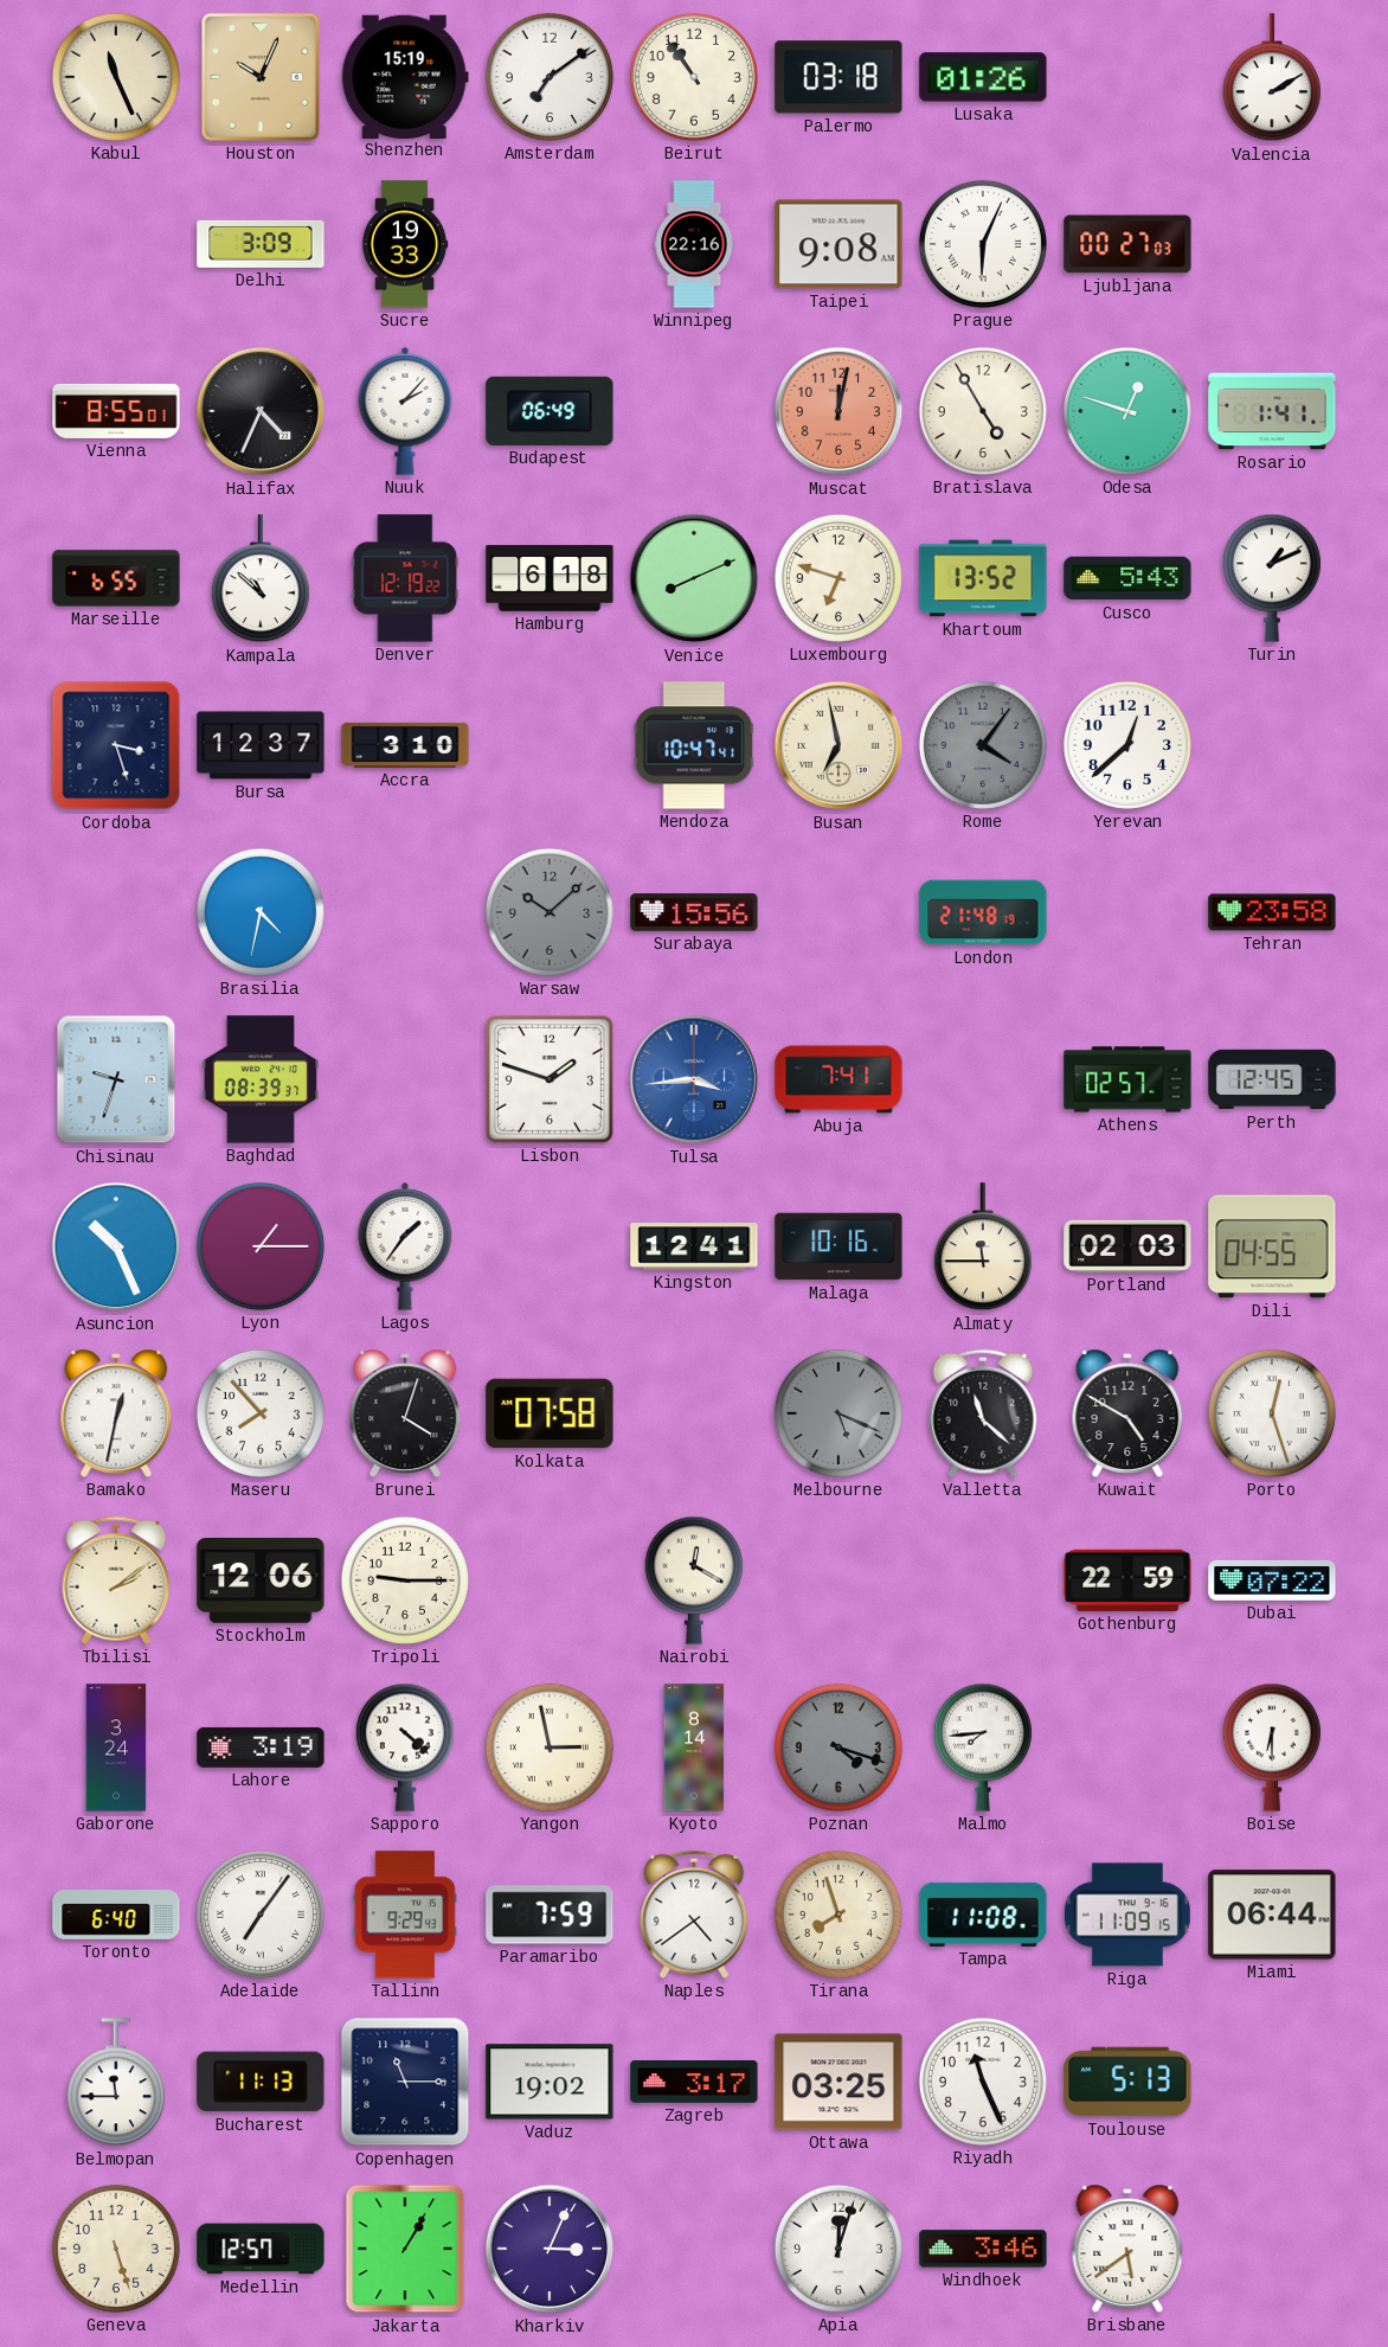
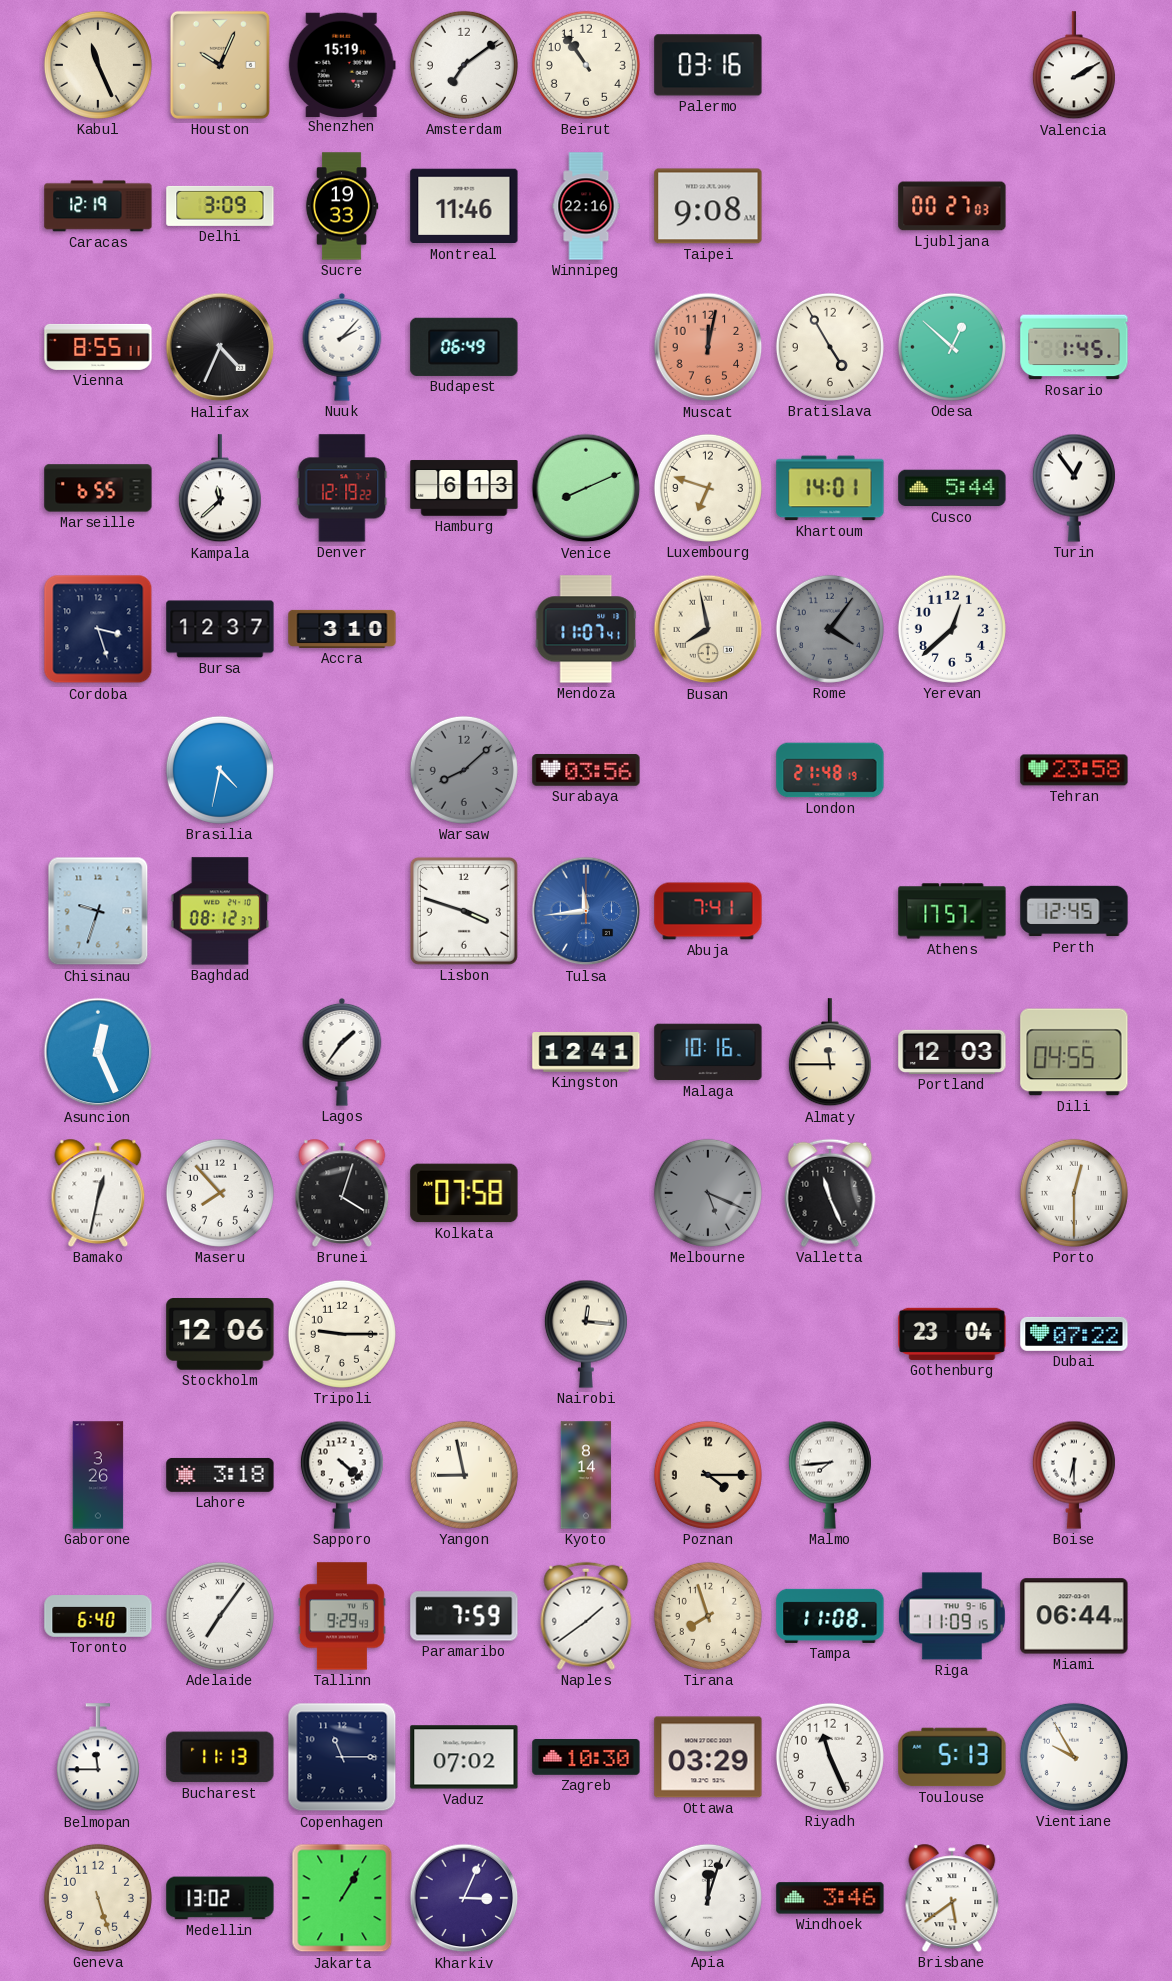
Palermo: 03:18 -> 03:16 (708, 65)
Lusaka: 01:26 -> none (983, 77)
Caracas: none -> 12:19 (98, 206)
Montreal: none -> 11:46 (464, 206)
Prague: 6:04 -> none (983, 244)
Vienna: 8:55:01 -> 8:55:11 (98, 347)
Odesa: 12:48 -> 12:52 (952, 347)
Rosario: 1:41 -> 1:45 (1074, 347)
Kampala: 10:52 -> 11:38 (220, 489)
Hamburg: 6:18 -> 6:13 (464, 488)
Khartoum: 13:52 -> 14:01 (830, 488)
Cusco: 5:43 -> 5:44 (952, 488)
Turin: 1:11 -> 12:54 (1074, 488)
Mendoza: 10:47 -> 11:07 (586, 629)
Busan: 6:58 -> 7:58 (708, 629)
Warsaw: 10:08 -> 8:08 (464, 770)
Surabaya: 15:56 -> 03:56 (586, 770)
Baghdad: 08:39 -> 08:12 (220, 911)
Lisbon: 1:48 -> 3:48 (464, 911)
Tulsa: 3:44 -> 11:44 (586, 911)
Athens: 02:57 -> 17:57 (952, 911)
Asuncion: 10:26 -> 12:26 (98, 1052)
Lyon: 1:15 -> none (261, 1246)
Portland: 02:03 -> 12:03 (952, 1052)
Valletta: 11:22 -> 11:26 (830, 1193)
Kuwait: 4:50 -> none (1127, 1413)
Porto: 12:27 -> 12:30 (1074, 1193)
Tbilisi: 2:09 -> none (116, 1580)
Nairobi: 12:20 -> 12:16 (586, 1334)
Gothenburg: 22:59 -> 23:04 (952, 1334)
Gaborone: 3:24 -> 3:26 (98, 1475)
Lahore: 3:19 -> 3:18 (220, 1475)
Yangon: 2:58 -> 8:58 (464, 1475)
Poznan: 4:18 -> 4:15 (708, 1475)
Poznan dial: grey -> cream (708, 1475)
Naples: 4:39 -> 1:39 (586, 1616)
Vaduz: 19:02 -> 07:02 (464, 1757)
Zagreb: 3:17 -> 10:30 (586, 1758)
Ottawa: 03:25 -> 03:29 (708, 1757)
Vientiane: none -> 9:55 (1074, 1757)
Medellin: 12:57 -> 13:02 (220, 1898)
